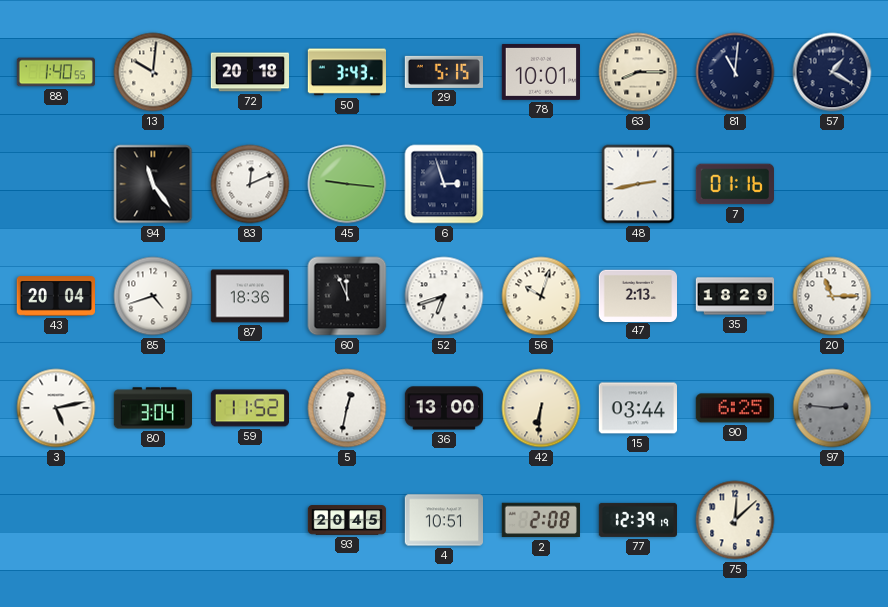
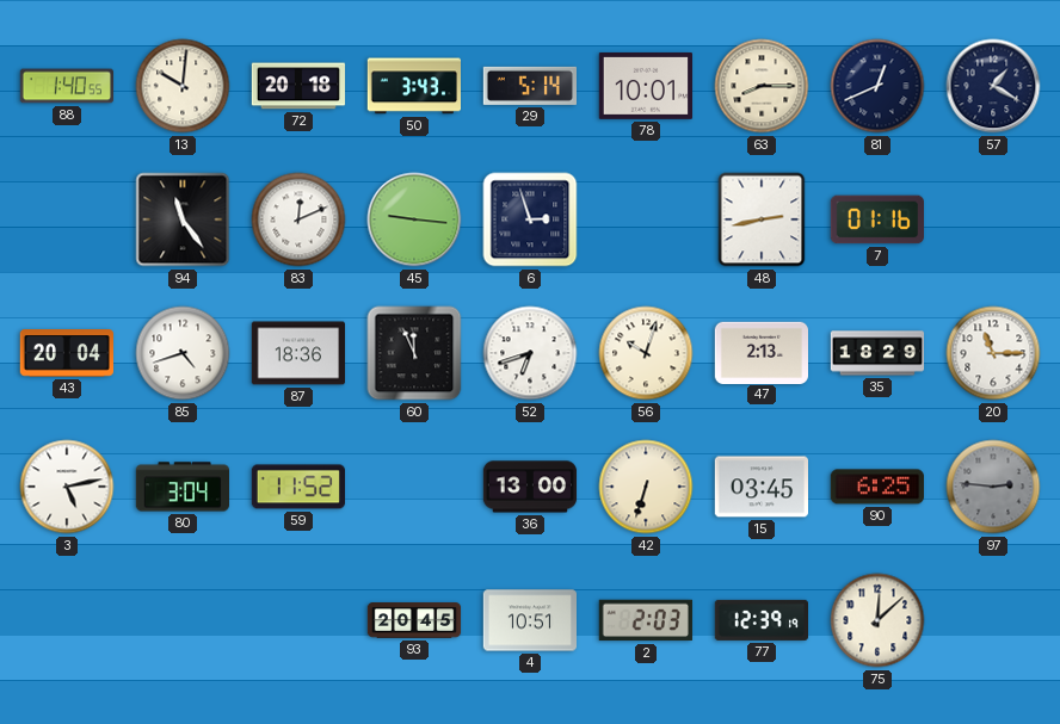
29: 5:15 -> 5:14 (529, 86)
81: 11:01 -> 12:41 (877, 86)
5: 12:32 -> none (347, 408)
42: 6:31 -> 6:33 (646, 487)
15: 03:44 -> 03:45 (760, 487)
2: 2:08 -> 2:03 (646, 620)
